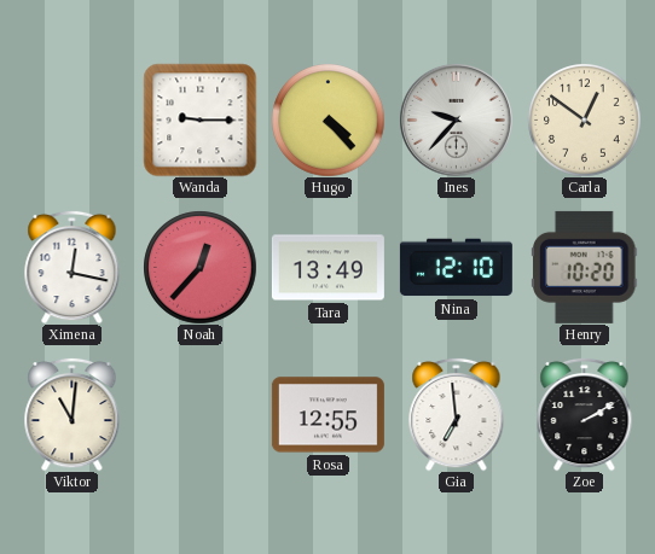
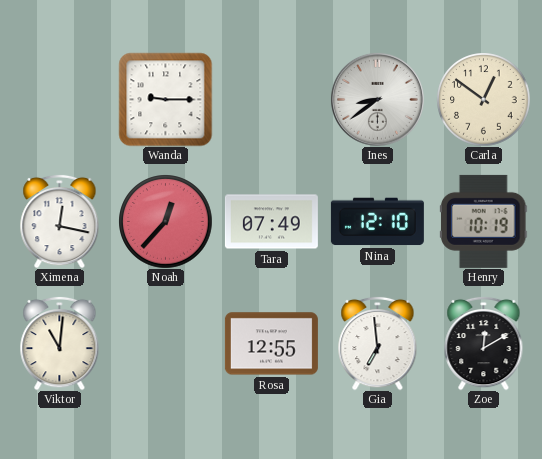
Hugo: 4:23 -> none (327, 119)
Ines: 9:37 -> 8:39 (377, 99)
Tara: 13:49 -> 07:49 (271, 222)
Henry: 10:20 -> 10:19 (484, 221)
Zoe: 2:10 -> 12:10 (484, 343)
